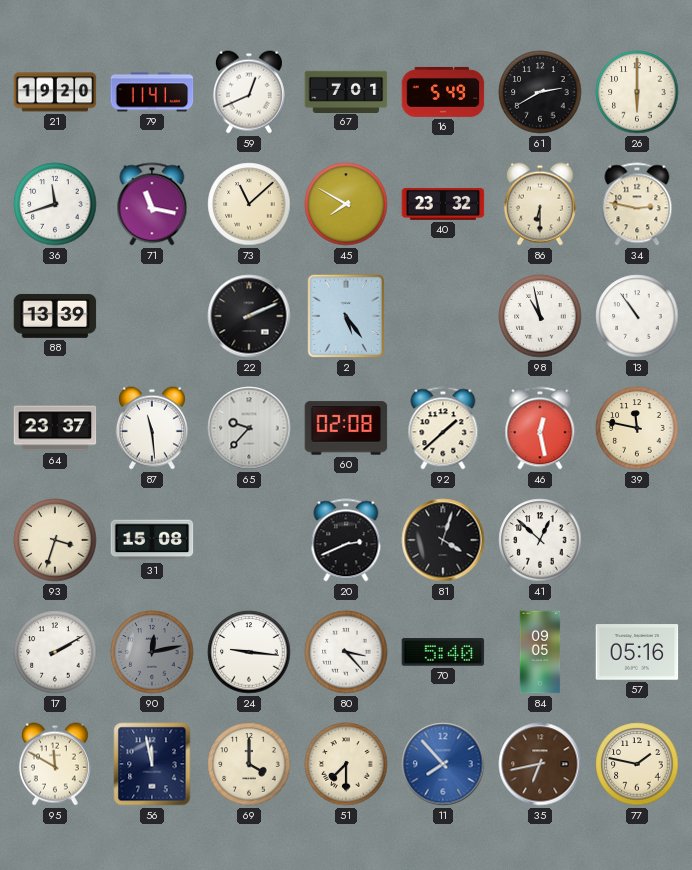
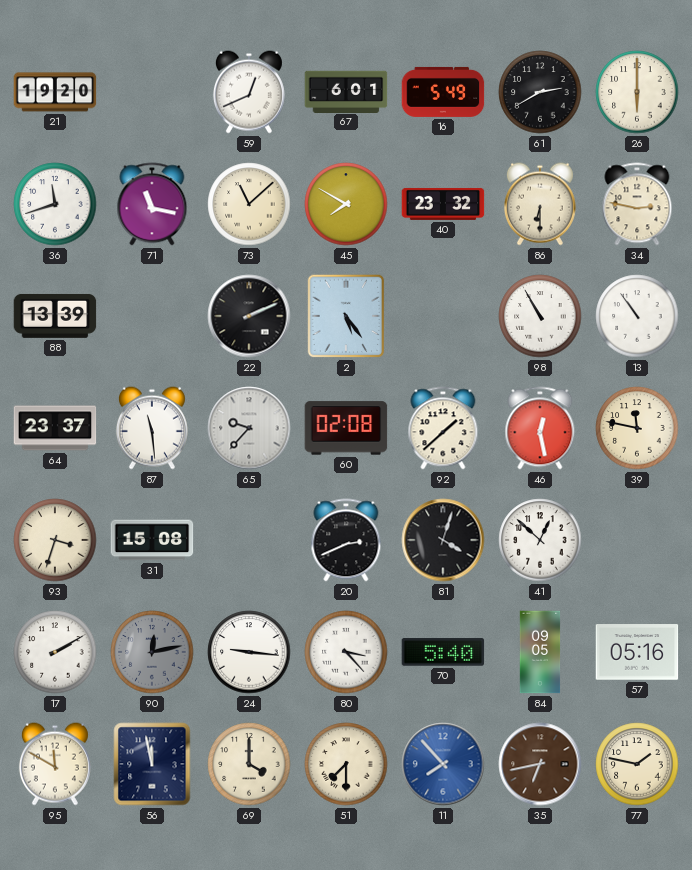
79: 11:41 -> none (152, 92)
67: 7:01 -> 6:01 (346, 91)
98: 10:58 -> 10:55 (540, 316)
